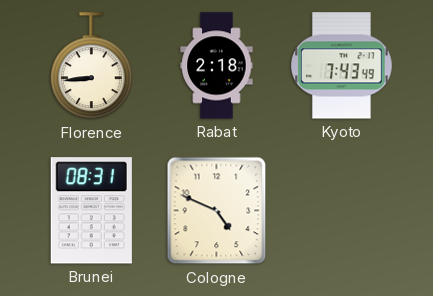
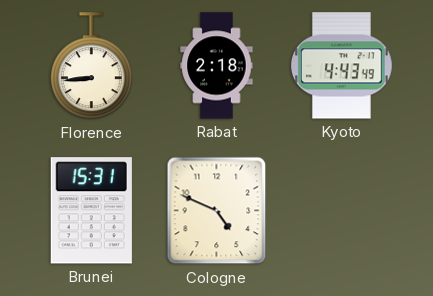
Kyoto: 7:43 -> 4:43 (342, 66)
Brunei: 08:31 -> 15:31 (91, 211)
